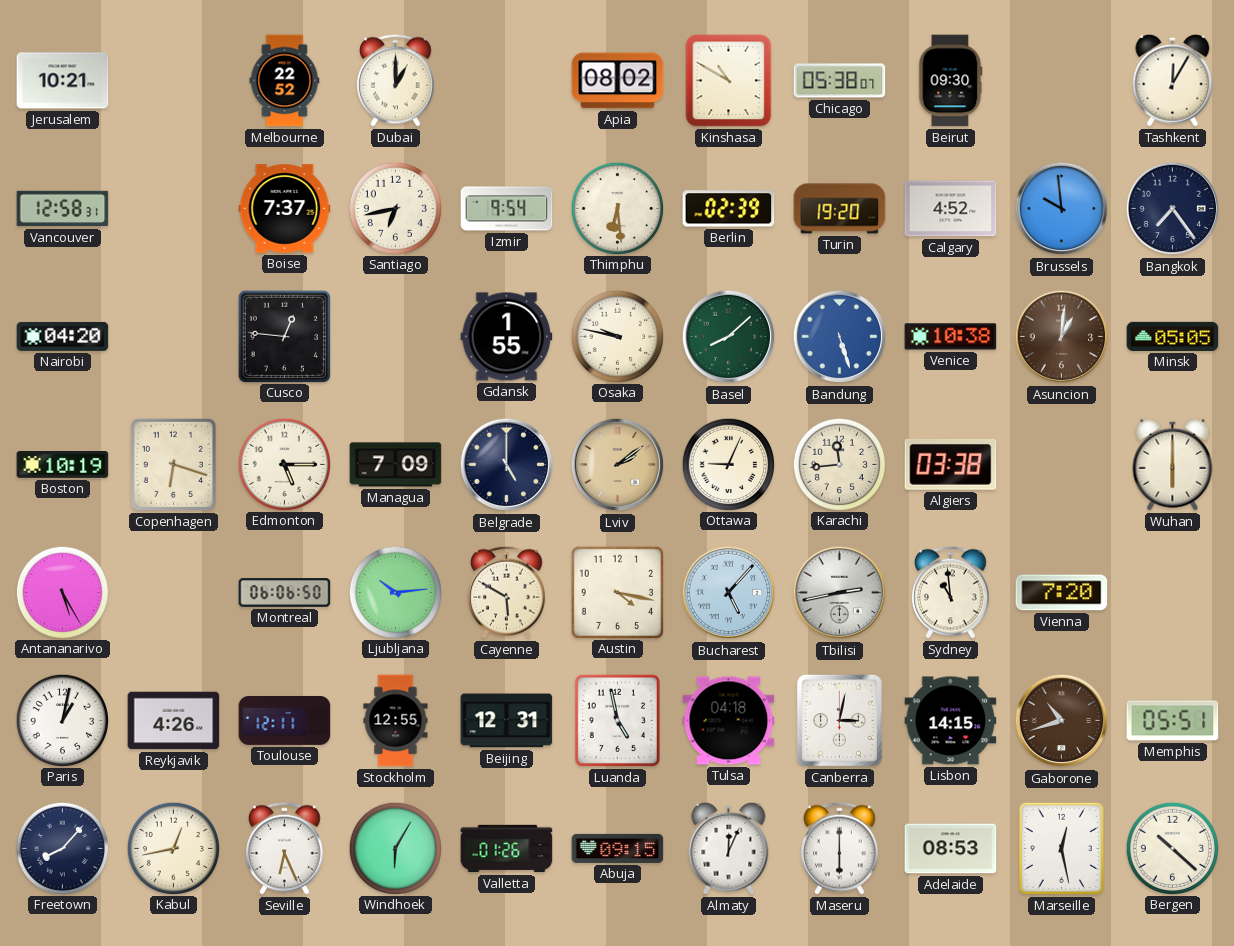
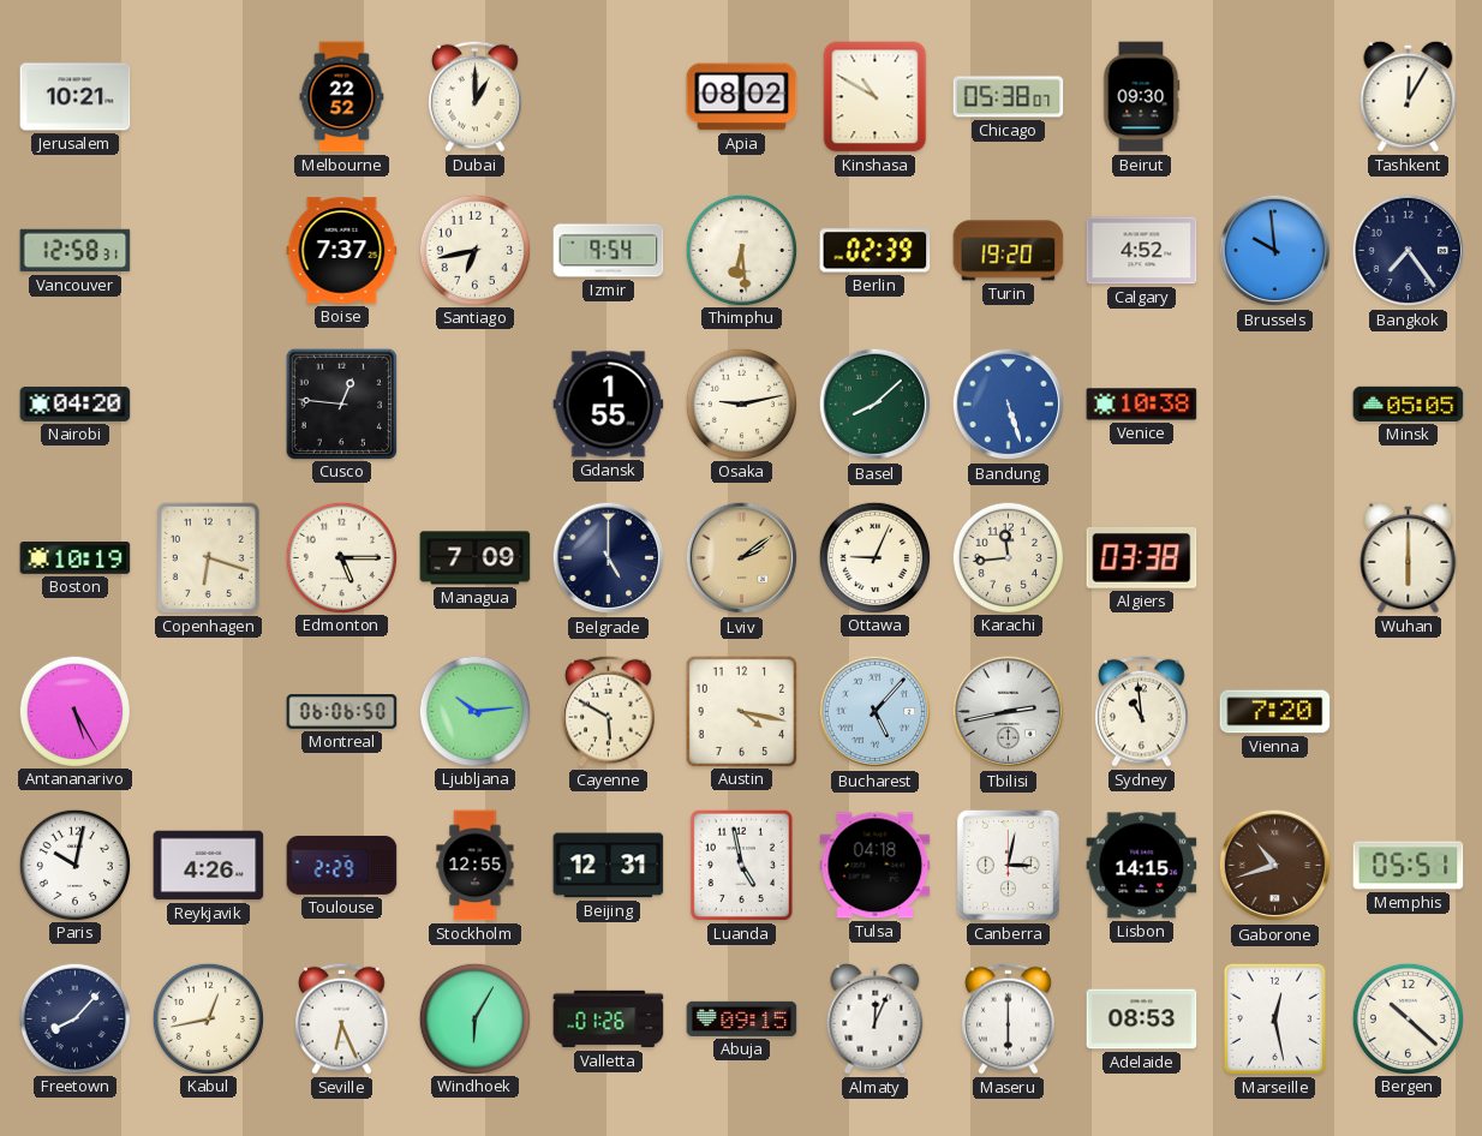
Osaka: 9:47 -> 9:13 (741, 403)
Asuncion: 1:01 -> none (1062, 337)
Paris: 1:02 -> 10:02 (74, 865)
Toulouse: 12:11 -> 2:29 (342, 865)
